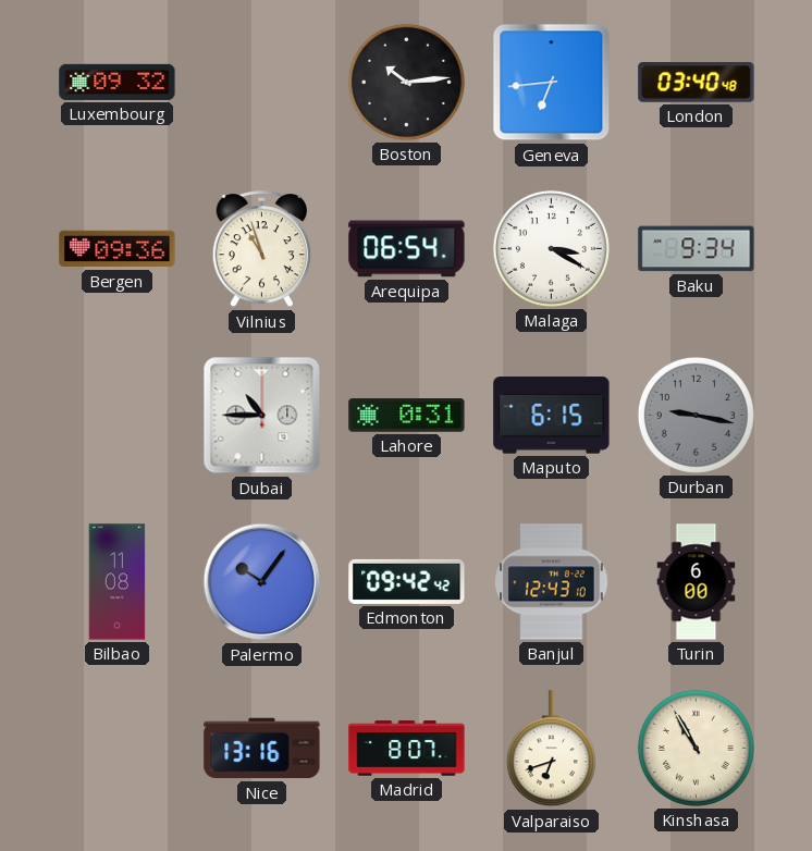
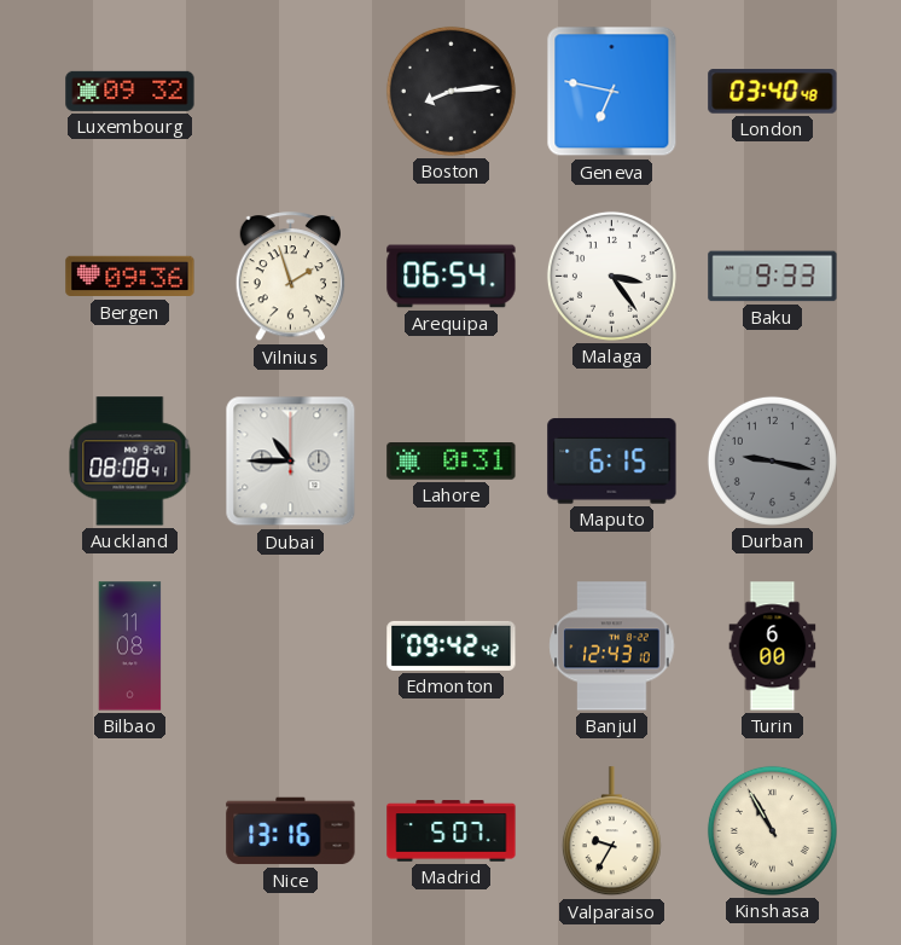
Boston: 10:14 -> 8:14 (450, 91)
Geneva: 6:44 -> 6:47 (612, 92)
Vilnius: 10:57 -> 1:57 (291, 277)
Malaga: 3:20 -> 3:24 (611, 276)
Baku: 9:34 -> 9:33 (773, 277)
Auckland: none -> 08:08 (130, 462)
Palermo: 10:06 -> none (262, 582)
Madrid: 8:07 -> 5:07 (452, 831)
Valparaiso: 6:42 -> 9:35 (611, 831)
